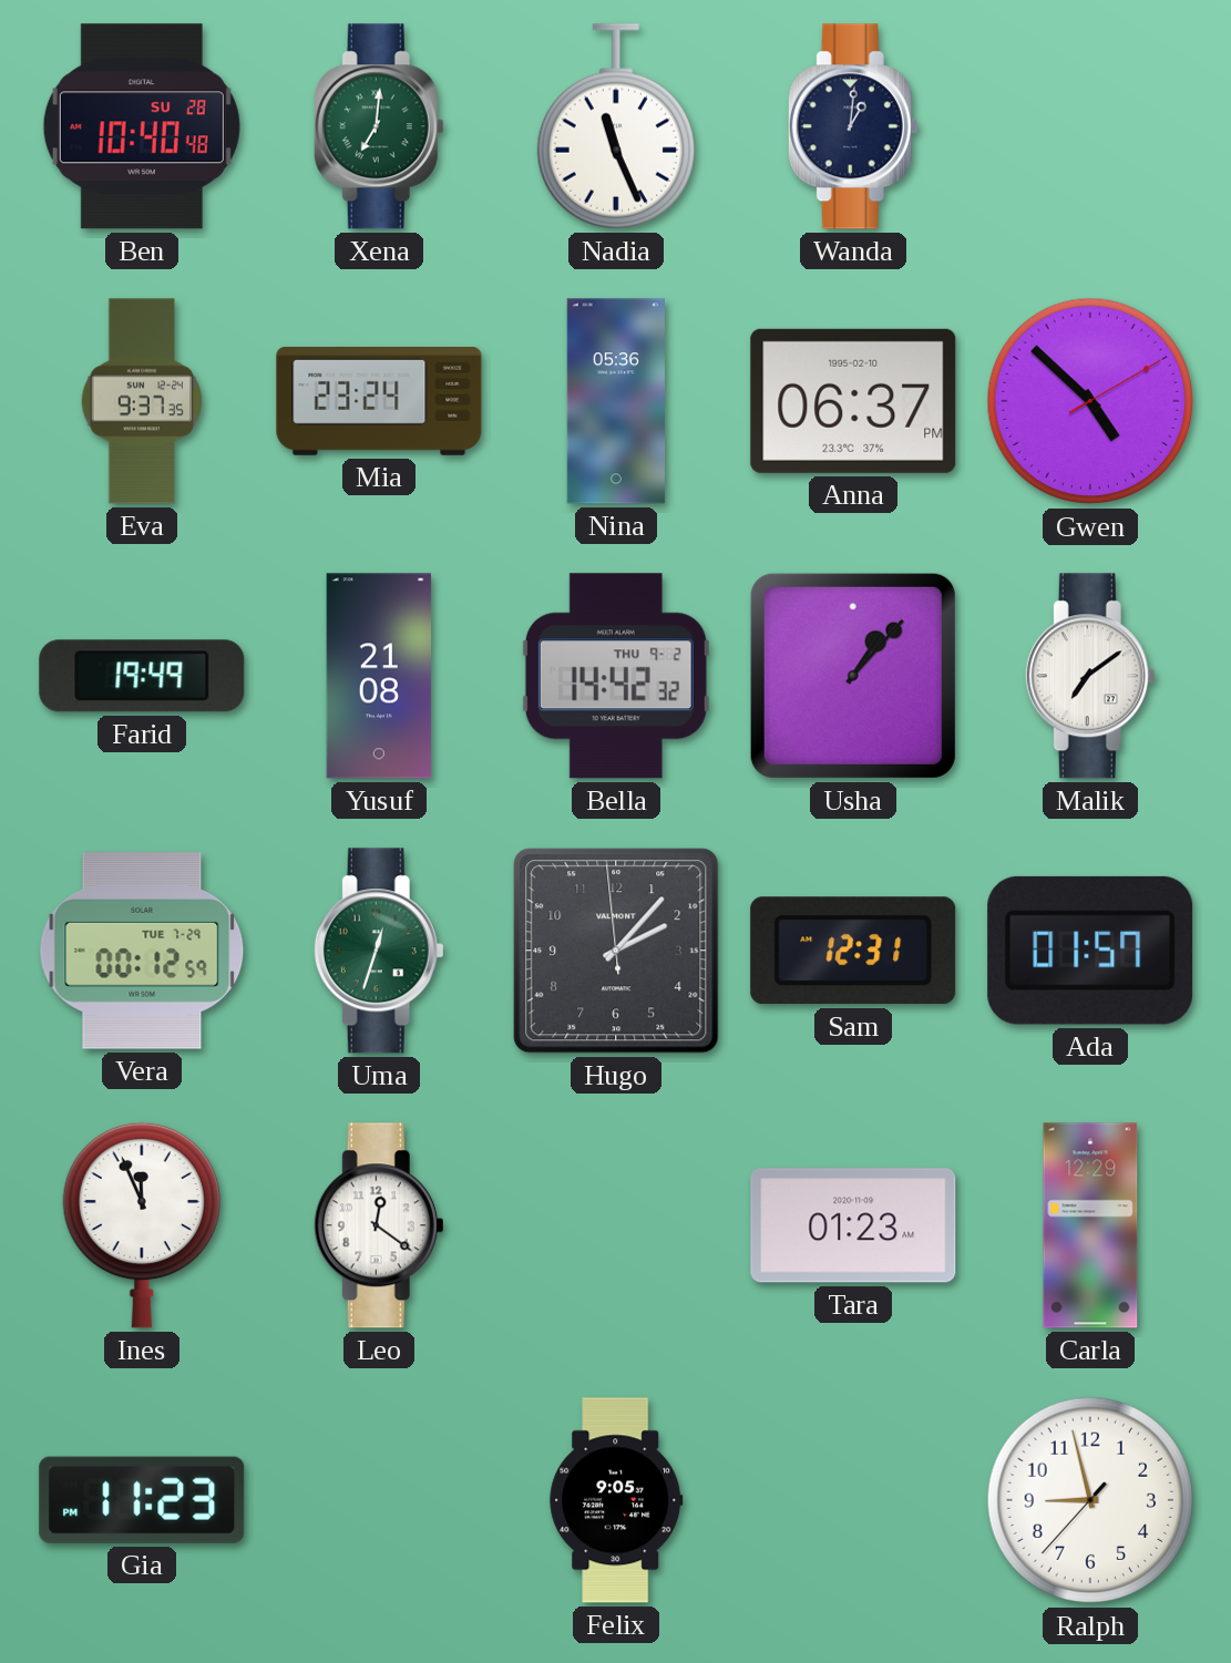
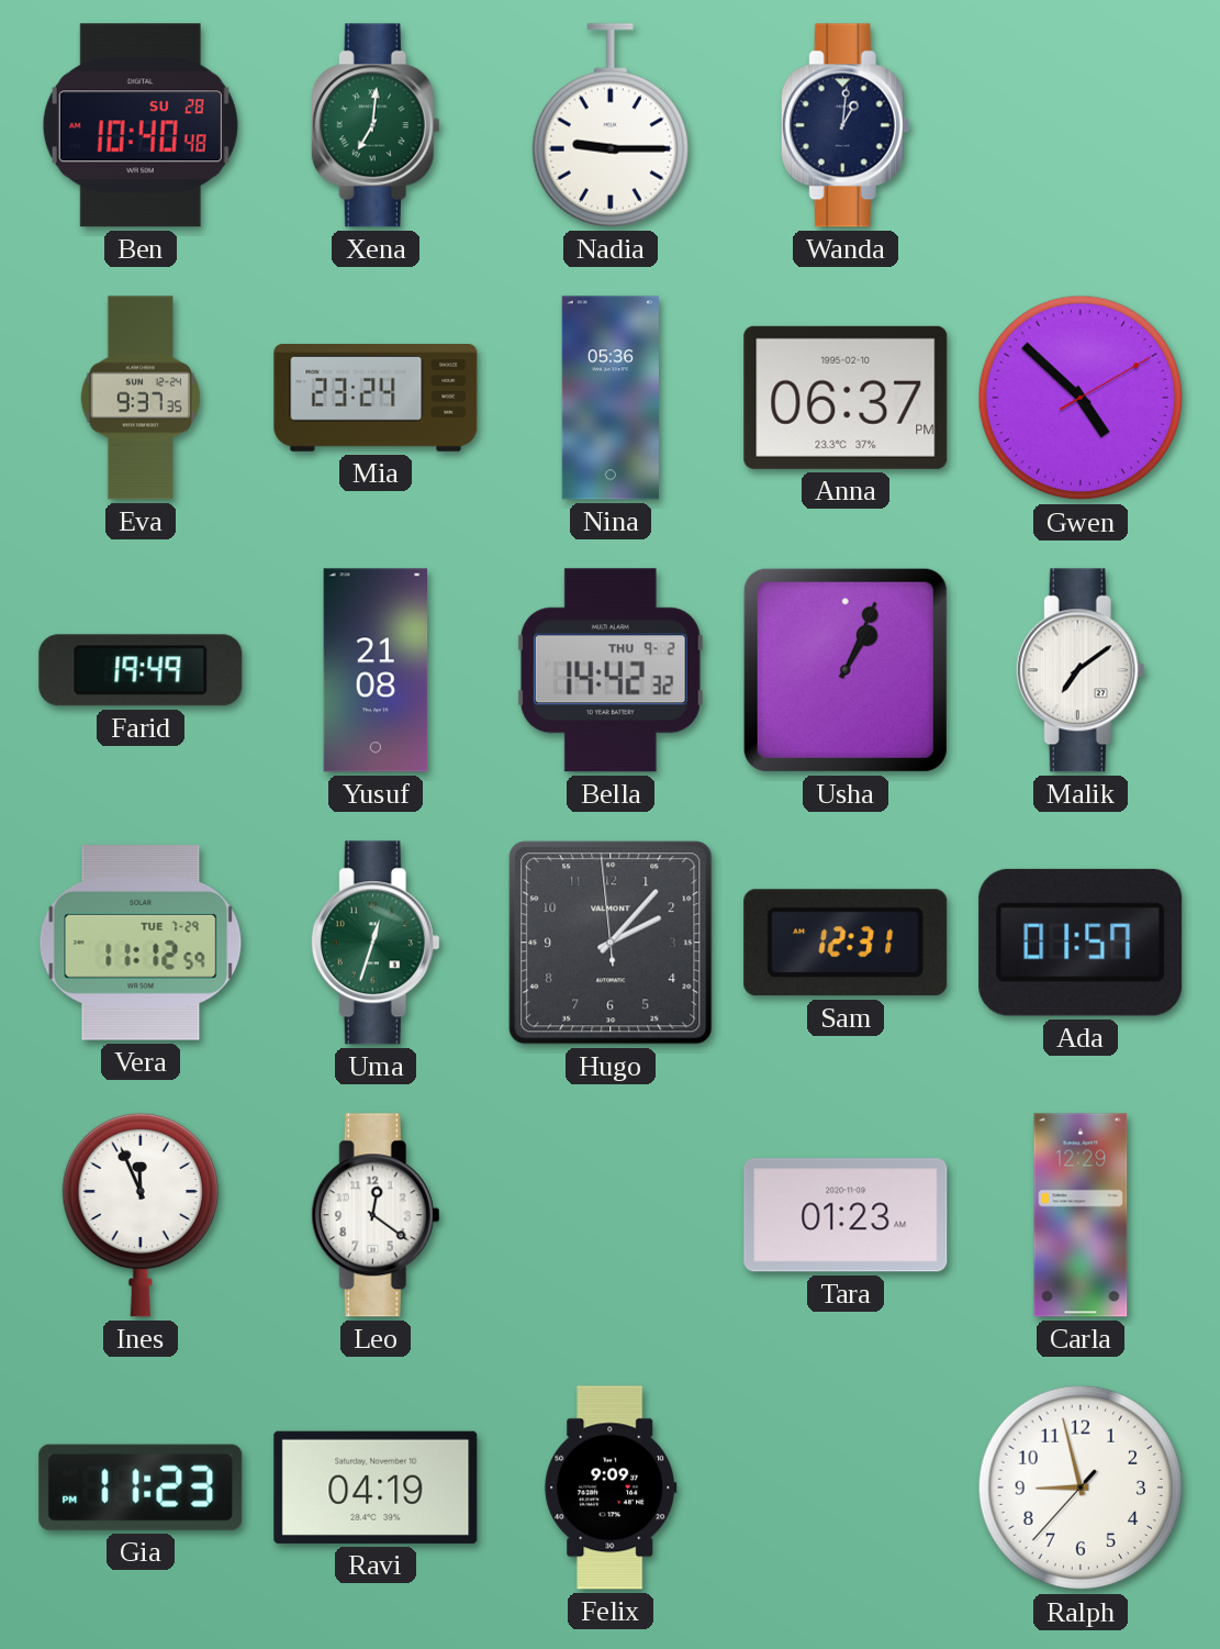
Nadia: 11:26 -> 9:15 (611, 125)
Usha: 1:07 -> 1:04 (846, 670)
Vera: 00:12 -> 11:12 (141, 943)
Ravi: none -> 04:19 (376, 1488)
Felix: 9:05 -> 9:09 (611, 1488)
